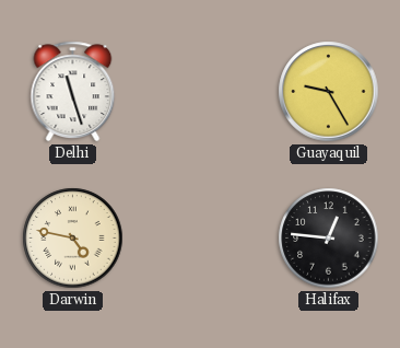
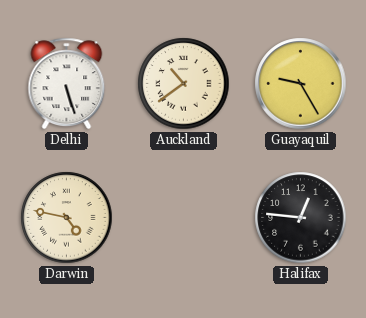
Delhi: 11:27 -> 5:27 (67, 84)
Auckland: none -> 10:39 (184, 84)
